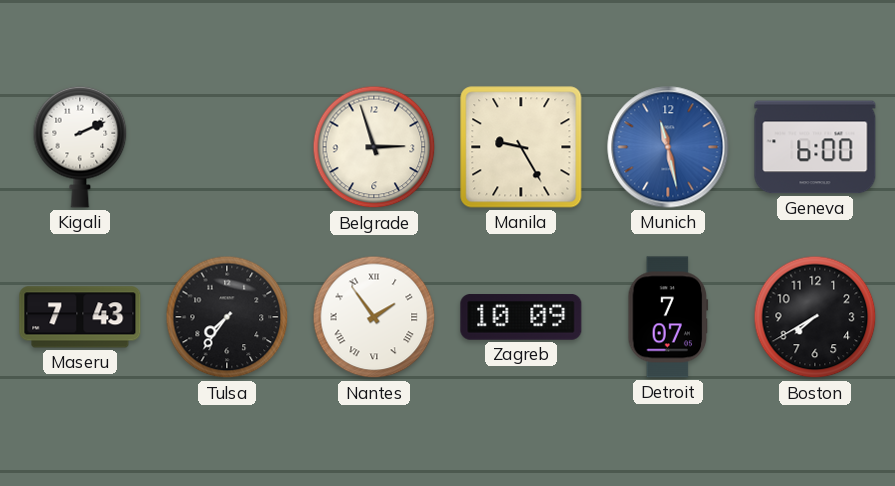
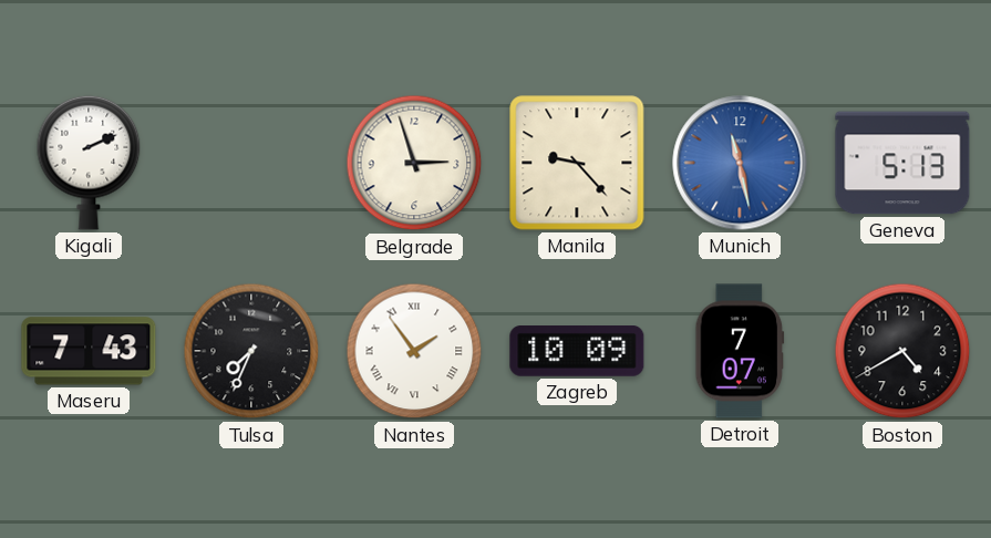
Manila: 9:25 -> 9:23 (577, 163)
Geneva: 6:00 -> 5:13 (902, 163)
Tulsa: 7:36 -> 7:34 (251, 351)
Boston: 7:40 -> 4:40 (902, 351)
